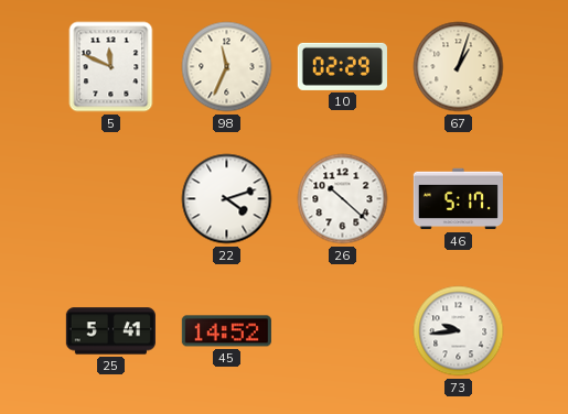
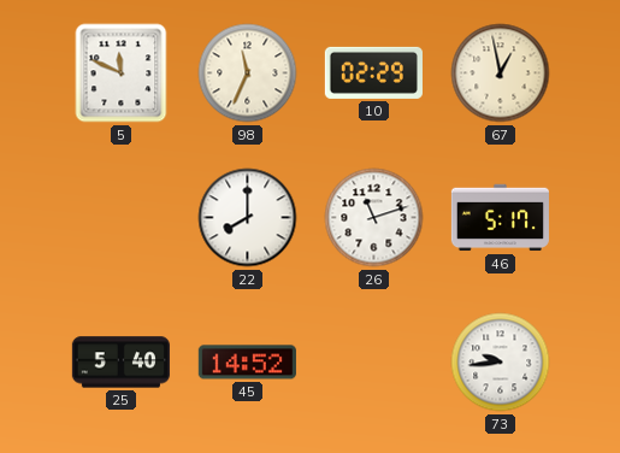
67: 1:03 -> 12:58 (501, 73)
22: 4:12 -> 8:00 (248, 218)
26: 10:22 -> 11:12 (374, 218)
25: 5:41 -> 5:40 (120, 363)
